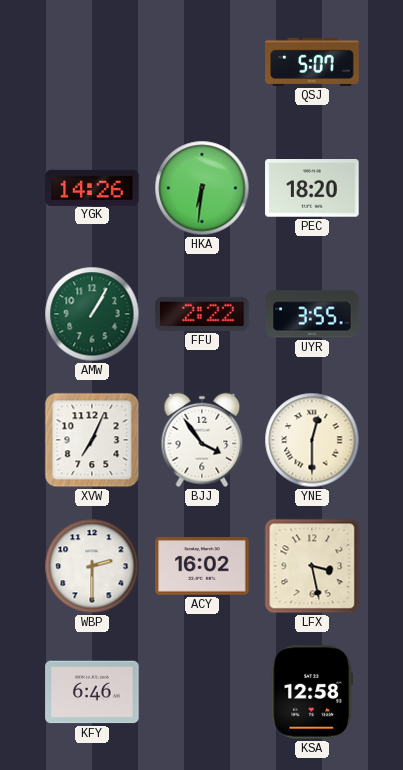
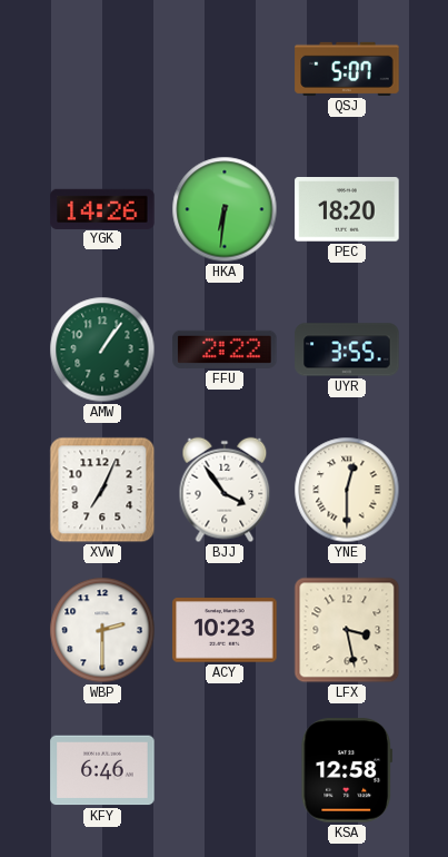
AMW: 1:05 -> 1:06 (102, 349)
ACY: 16:02 -> 10:23 (225, 630)
